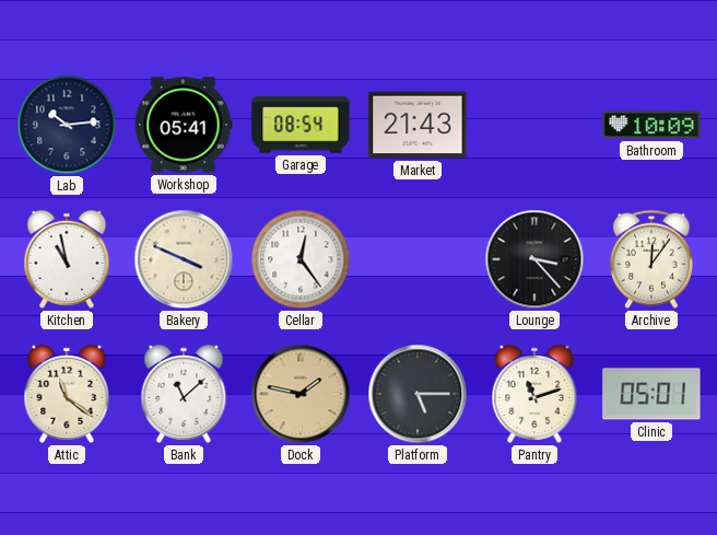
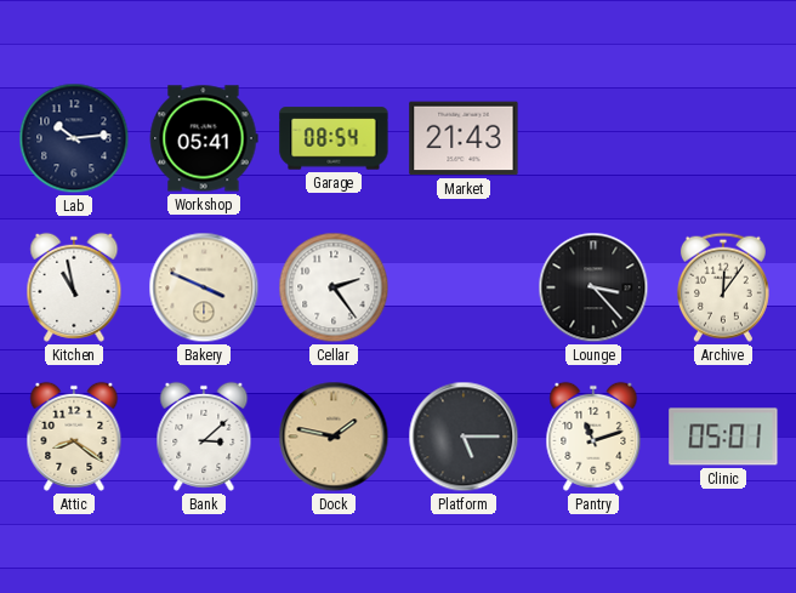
Bathroom: 10:09 -> none (651, 125)
Cellar: 12:24 -> 2:24 (334, 287)
Attic: 11:21 -> 8:21 (74, 437)
Bank: 11:08 -> 3:08 (204, 437)
